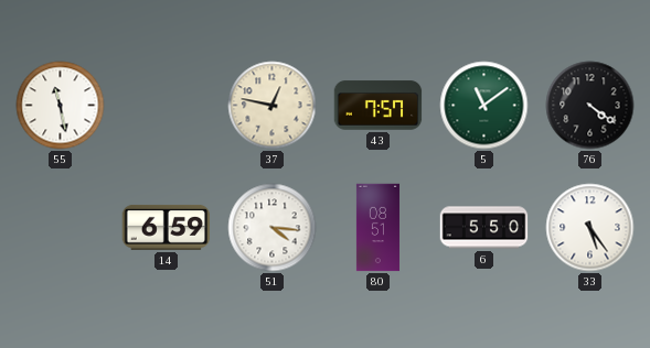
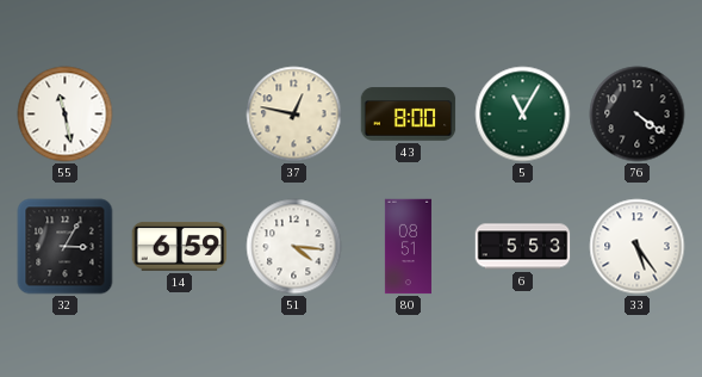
43: 7:57 -> 8:00 (409, 115)
5: 11:09 -> 11:05 (523, 115)
32: none -> 3:05 (66, 247)
6: 5:50 -> 5:53 (523, 247)
